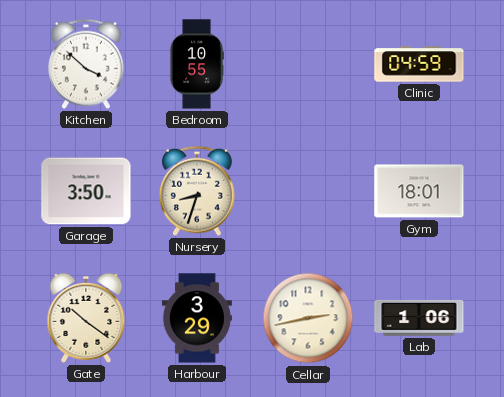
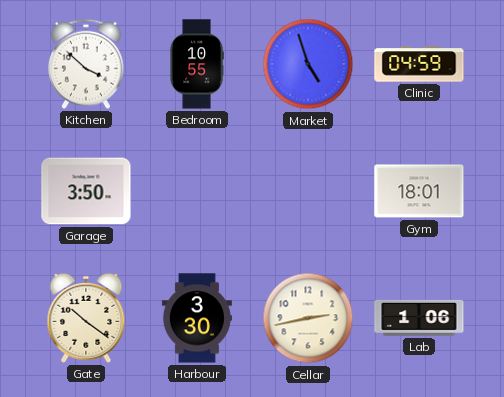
Market: none -> 4:57 (308, 64)
Nursery: 8:33 -> none (197, 191)
Harbour: 3:29 -> 3:30 (197, 318)
